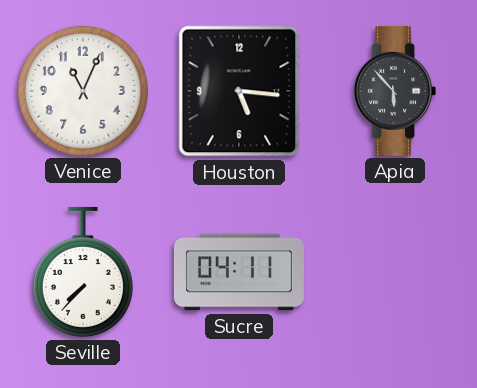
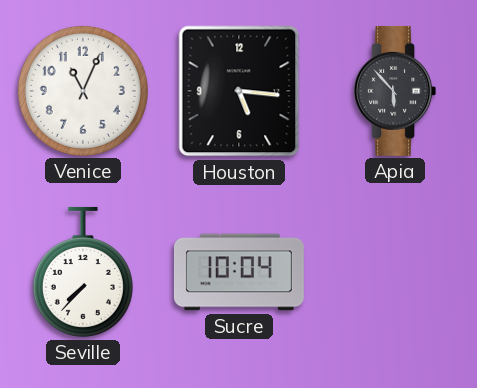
Sucre: 04:11 -> 10:04 (239, 272)
